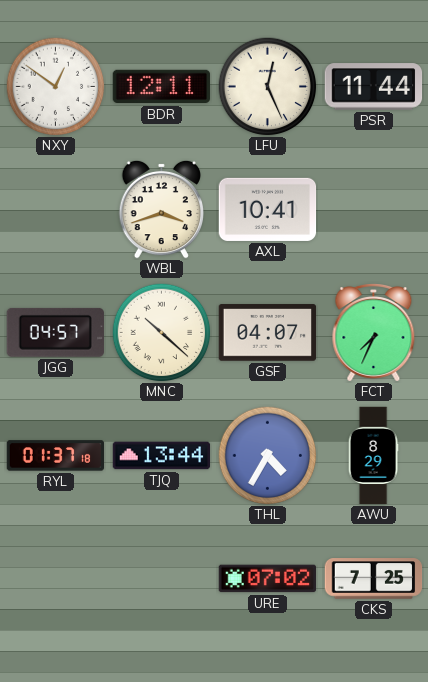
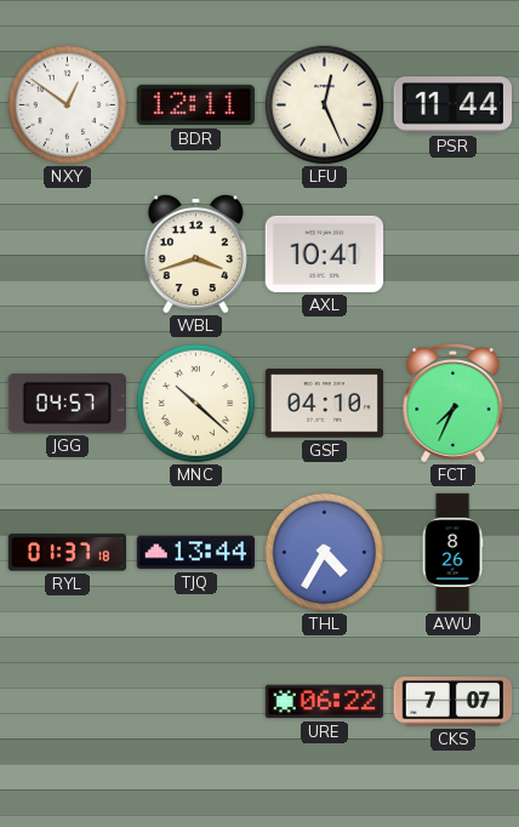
GSF: 04:07 -> 04:10 (325, 404)
AWU: 8:29 -> 8:26 (452, 553)
URE: 07:02 -> 06:22 (325, 702)
CKS: 7:25 -> 7:07 (454, 702)
